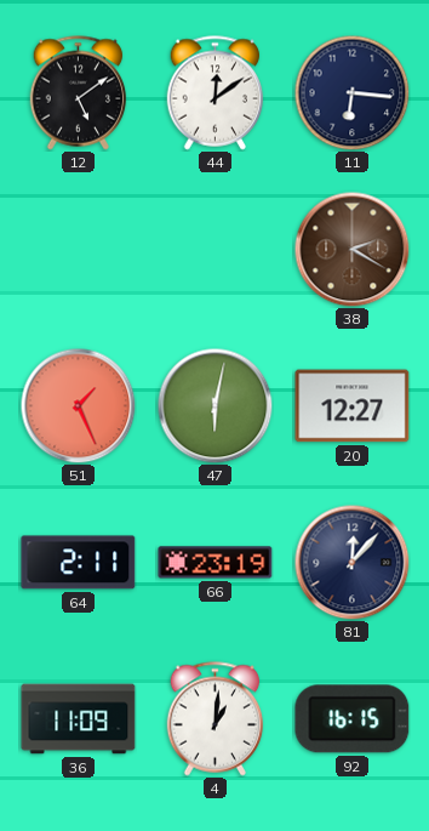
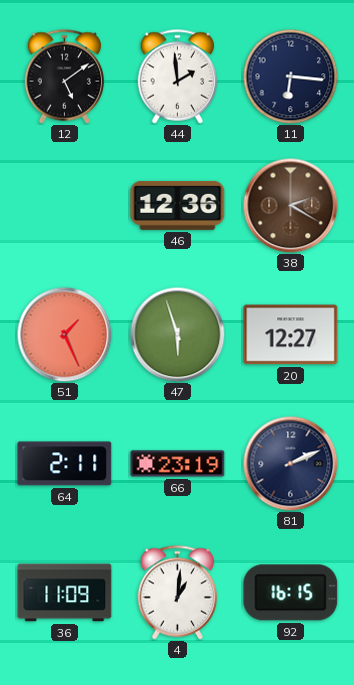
44: 12:09 -> 1:59 (178, 77)
46: none -> 12:36 (178, 205)
47: 6:02 -> 5:57 (177, 334)
81: 12:07 -> 2:11 (290, 463)
